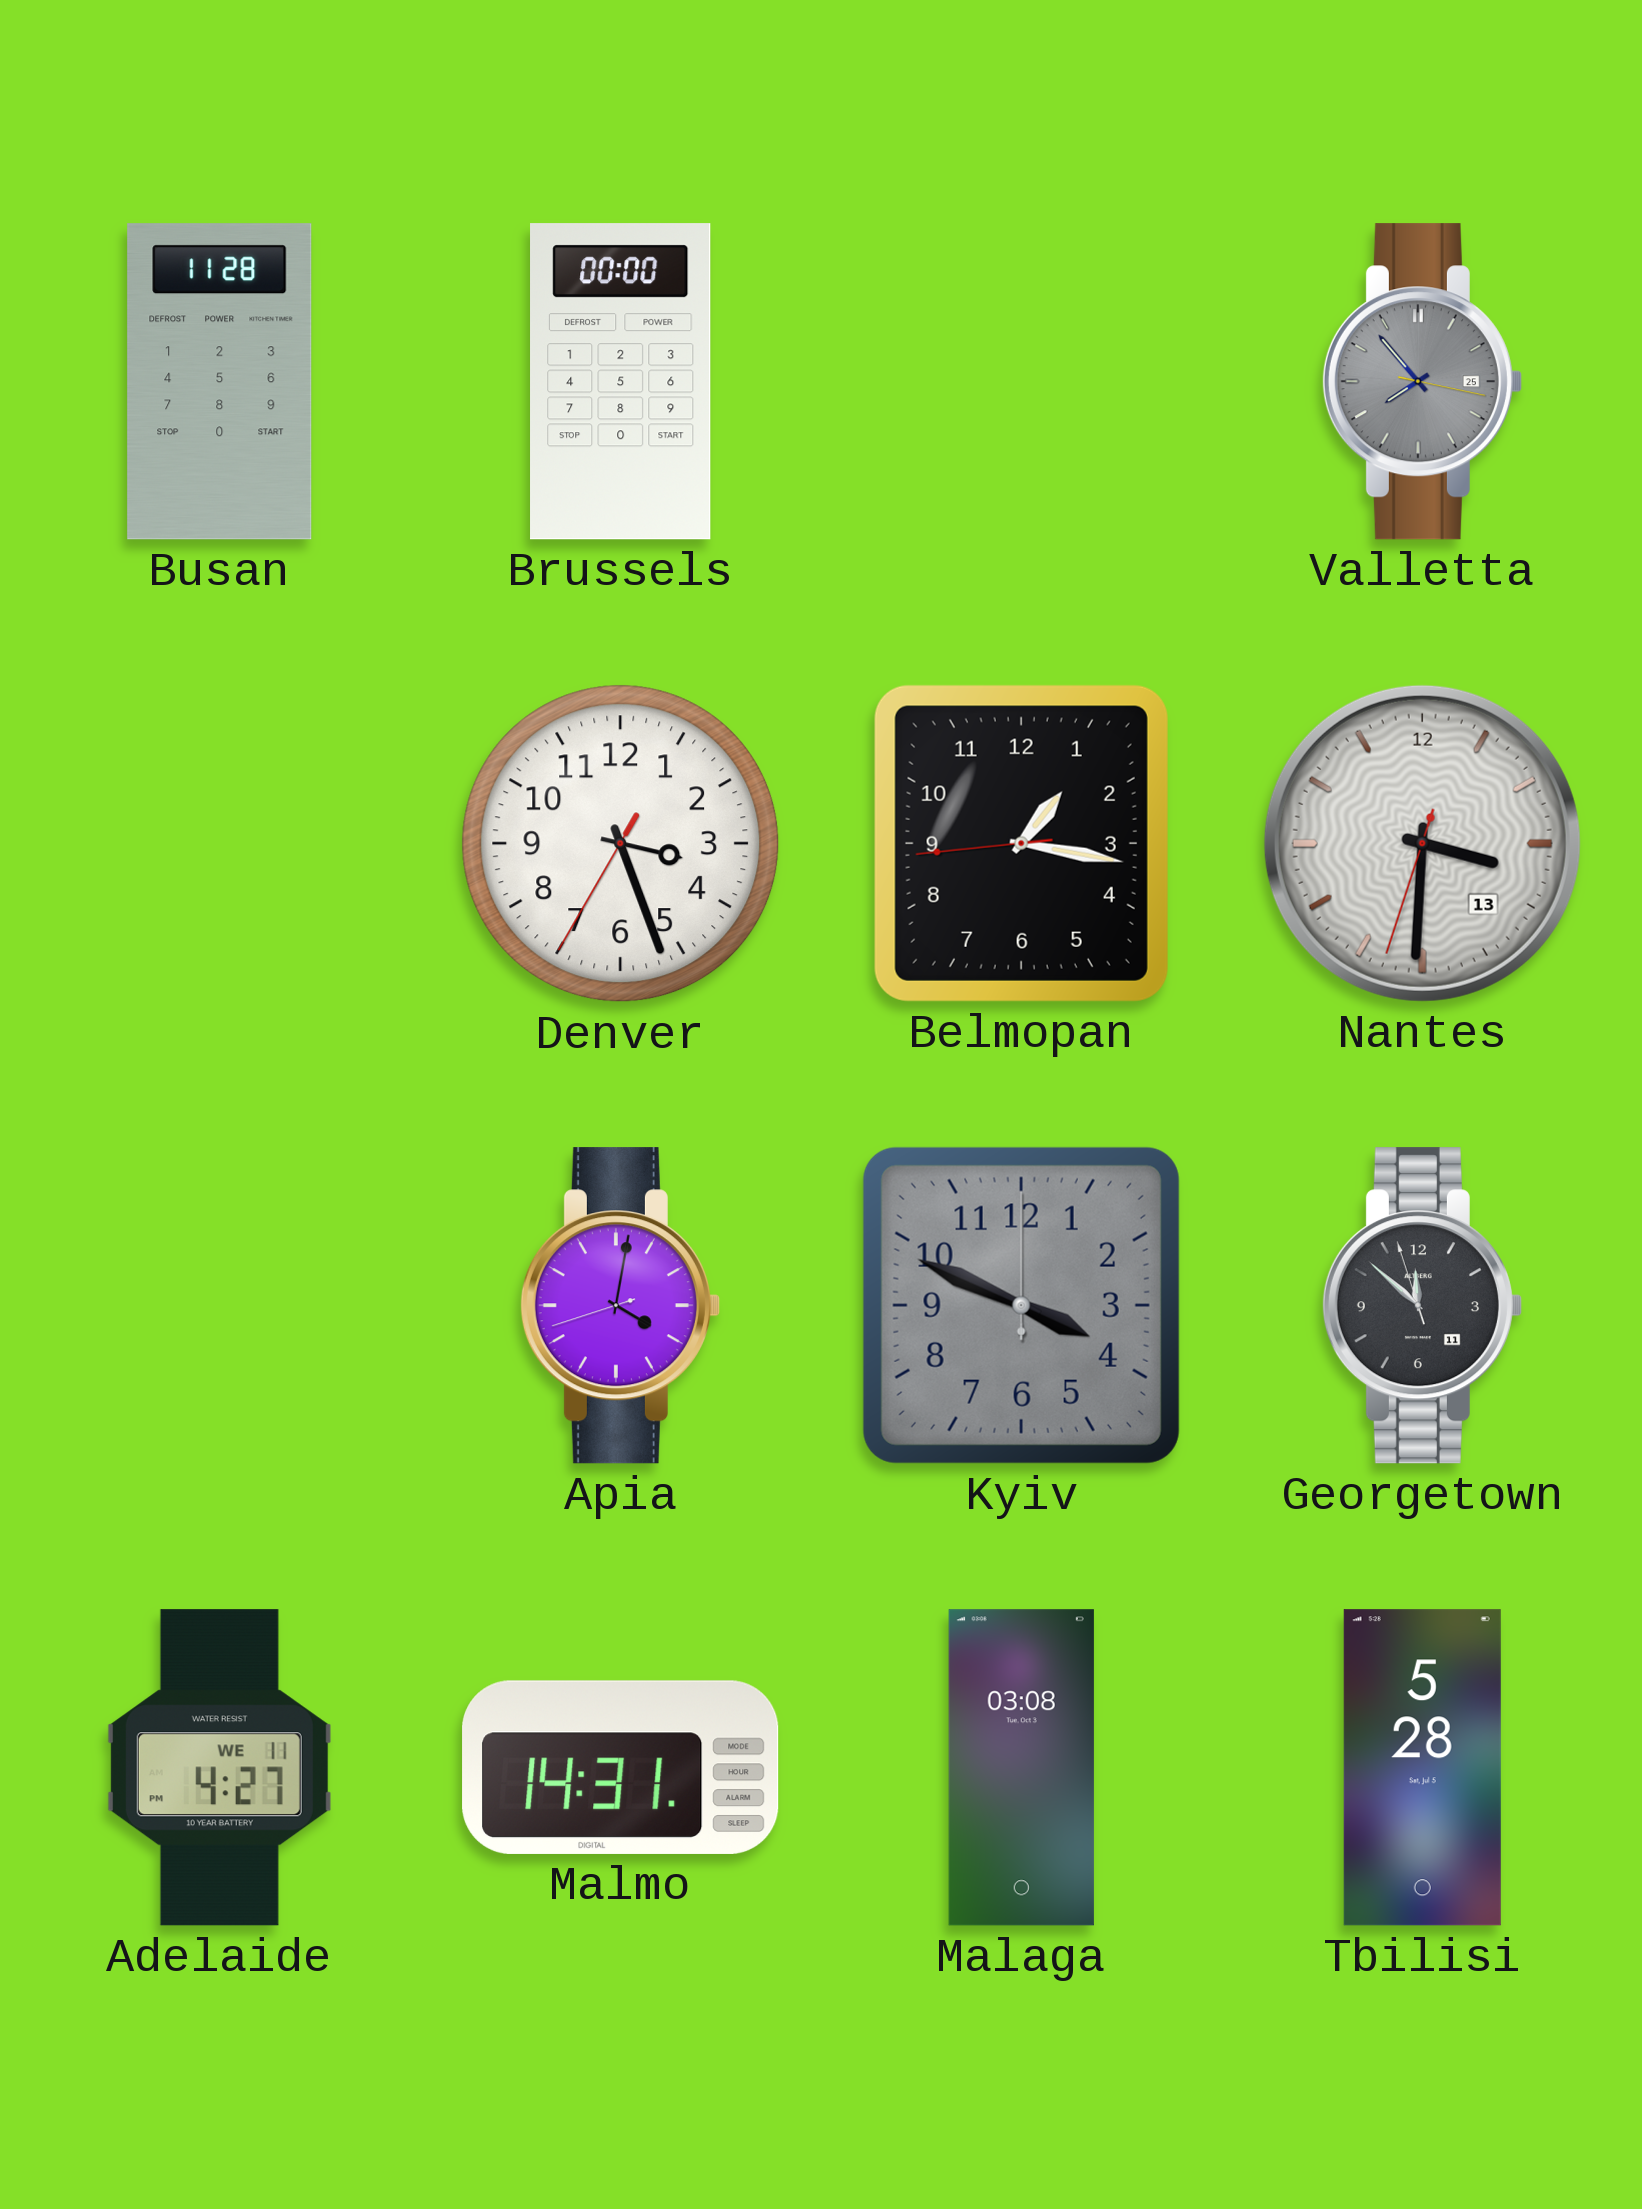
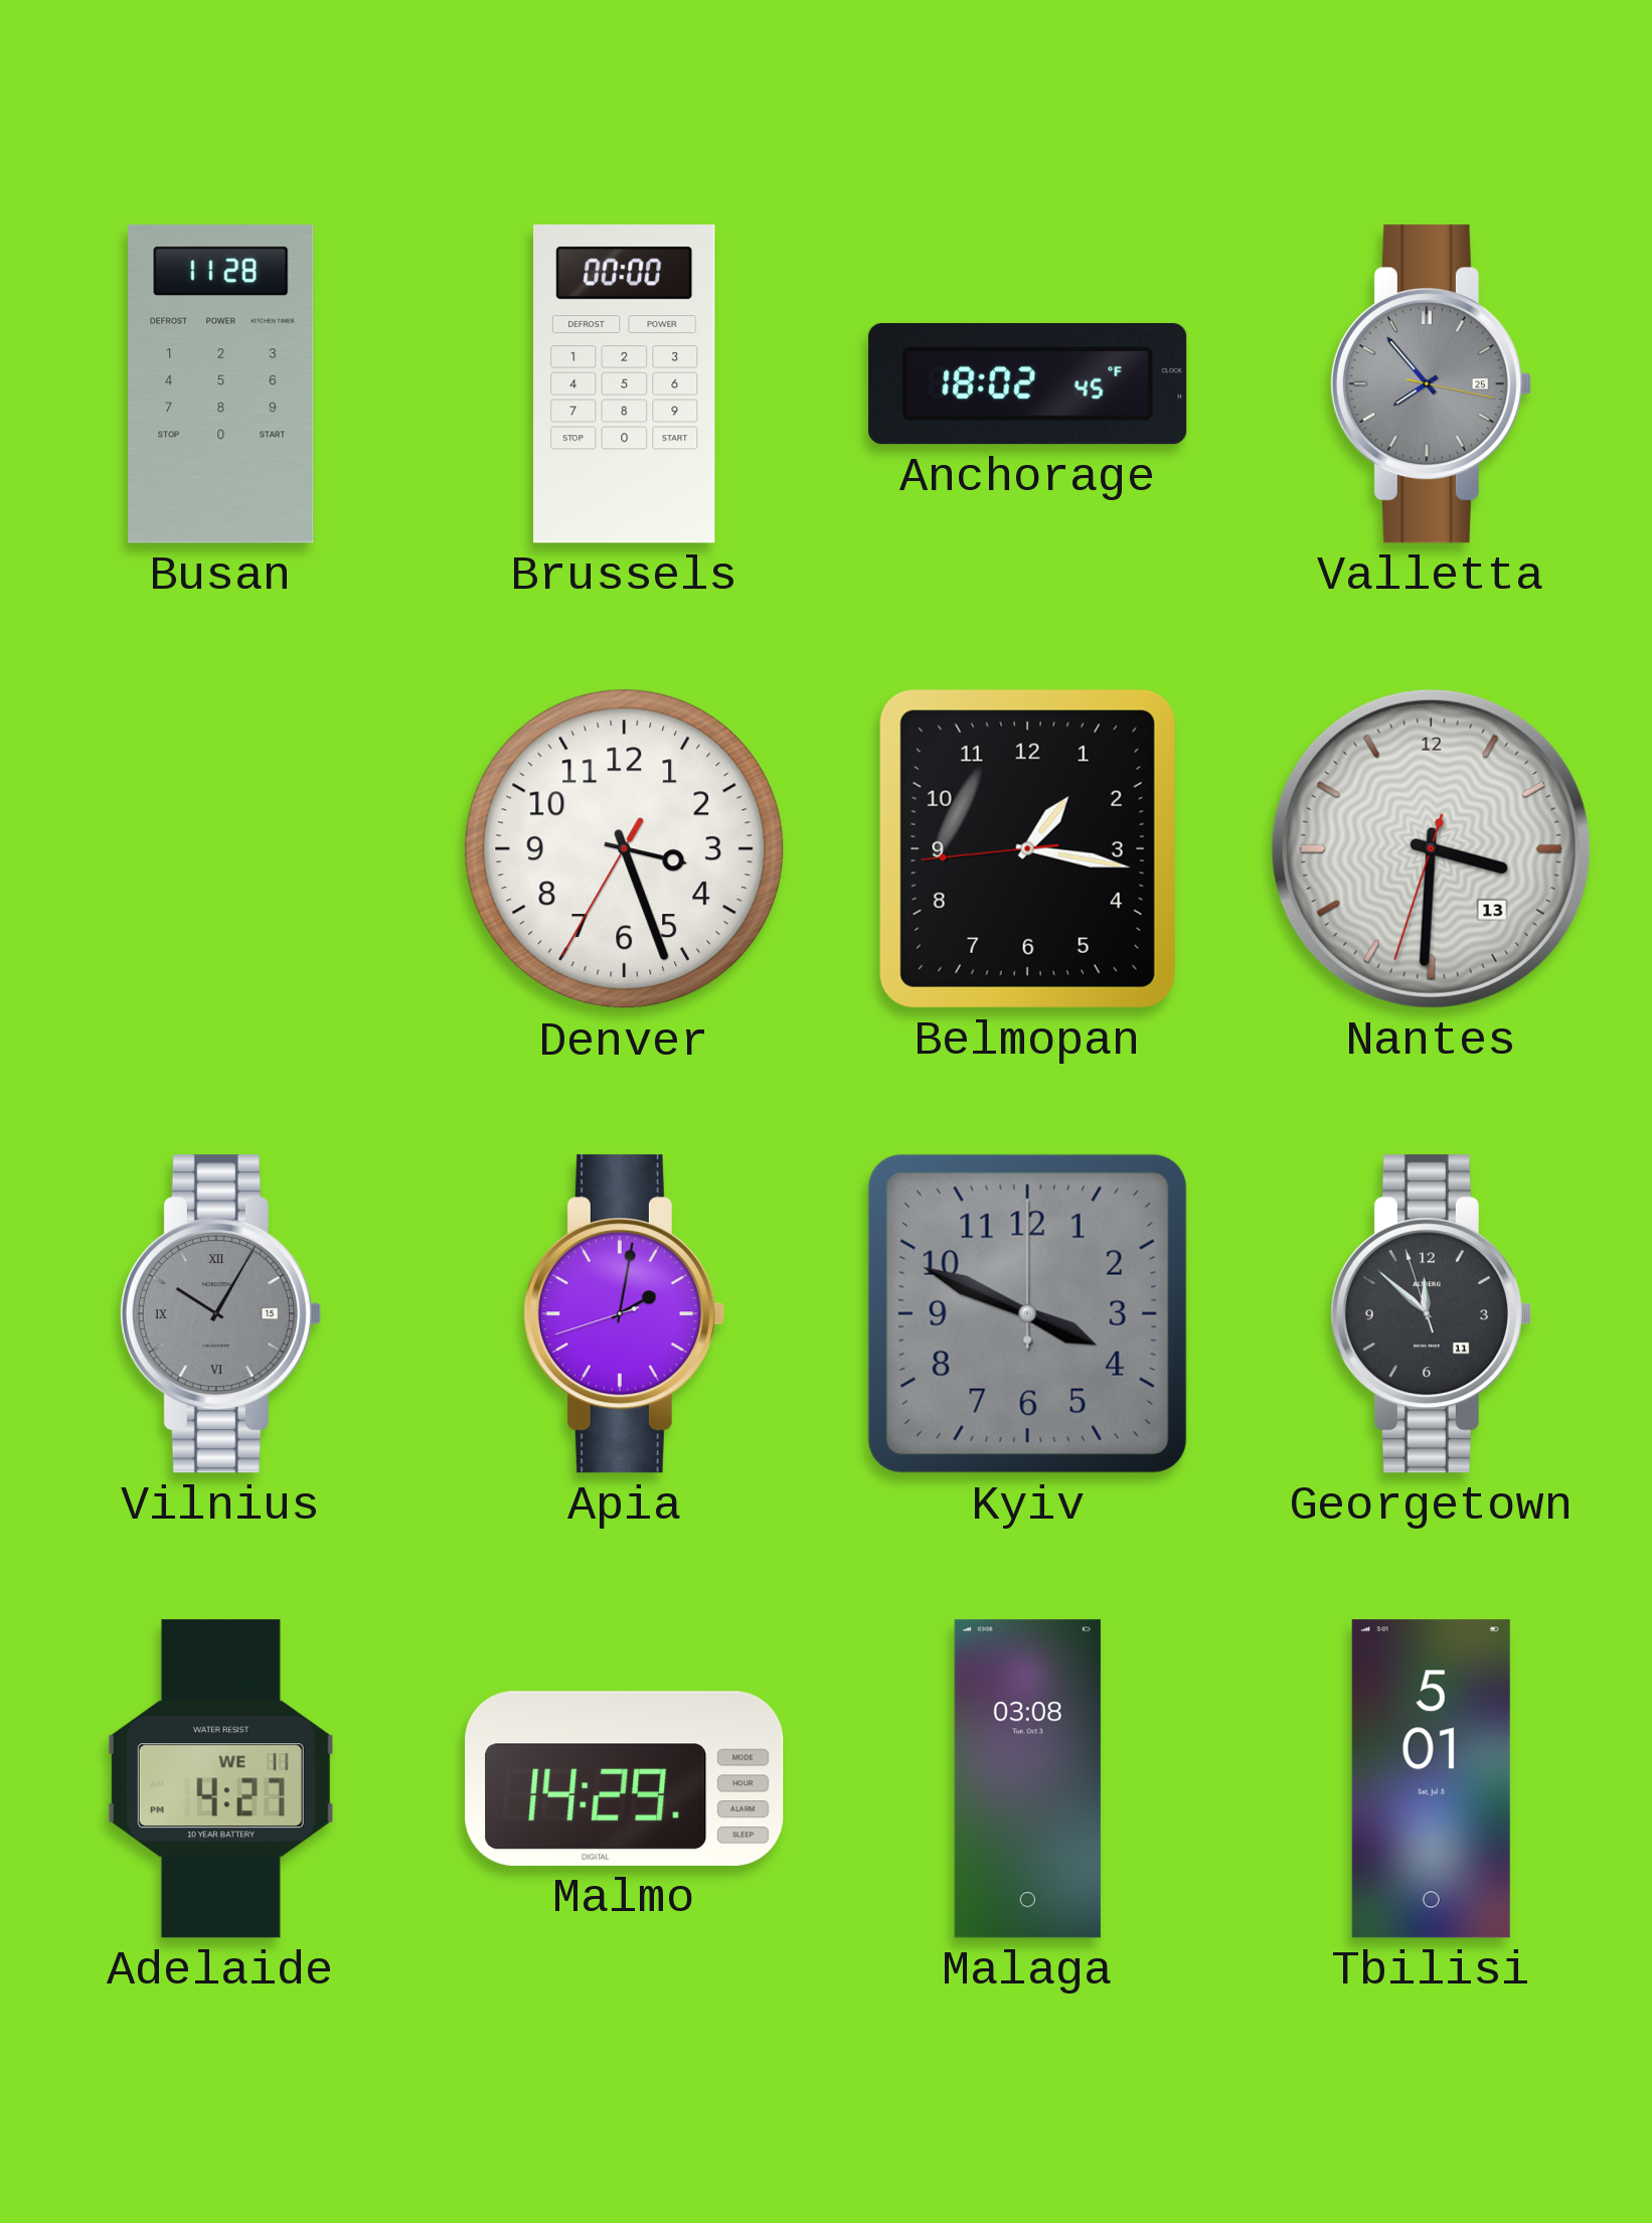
Anchorage: none -> 18:02 (1028, 384)
Vilnius: none -> 10:05 (220, 1314)
Apia: 4:01 -> 2:01 (624, 1314)
Malmo: 14:31 -> 14:29 (625, 1778)
Tbilisi: 5:28 -> 5:01 (1431, 1779)
